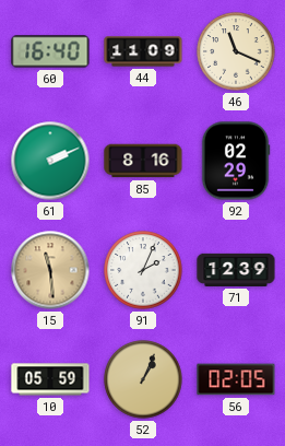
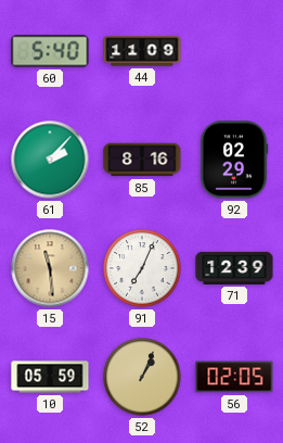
60: 16:40 -> 5:40 (50, 51)
46: 11:19 -> none (236, 51)
61: 2:11 -> 2:07 (50, 160)
91: 2:04 -> 7:04 (142, 268)
